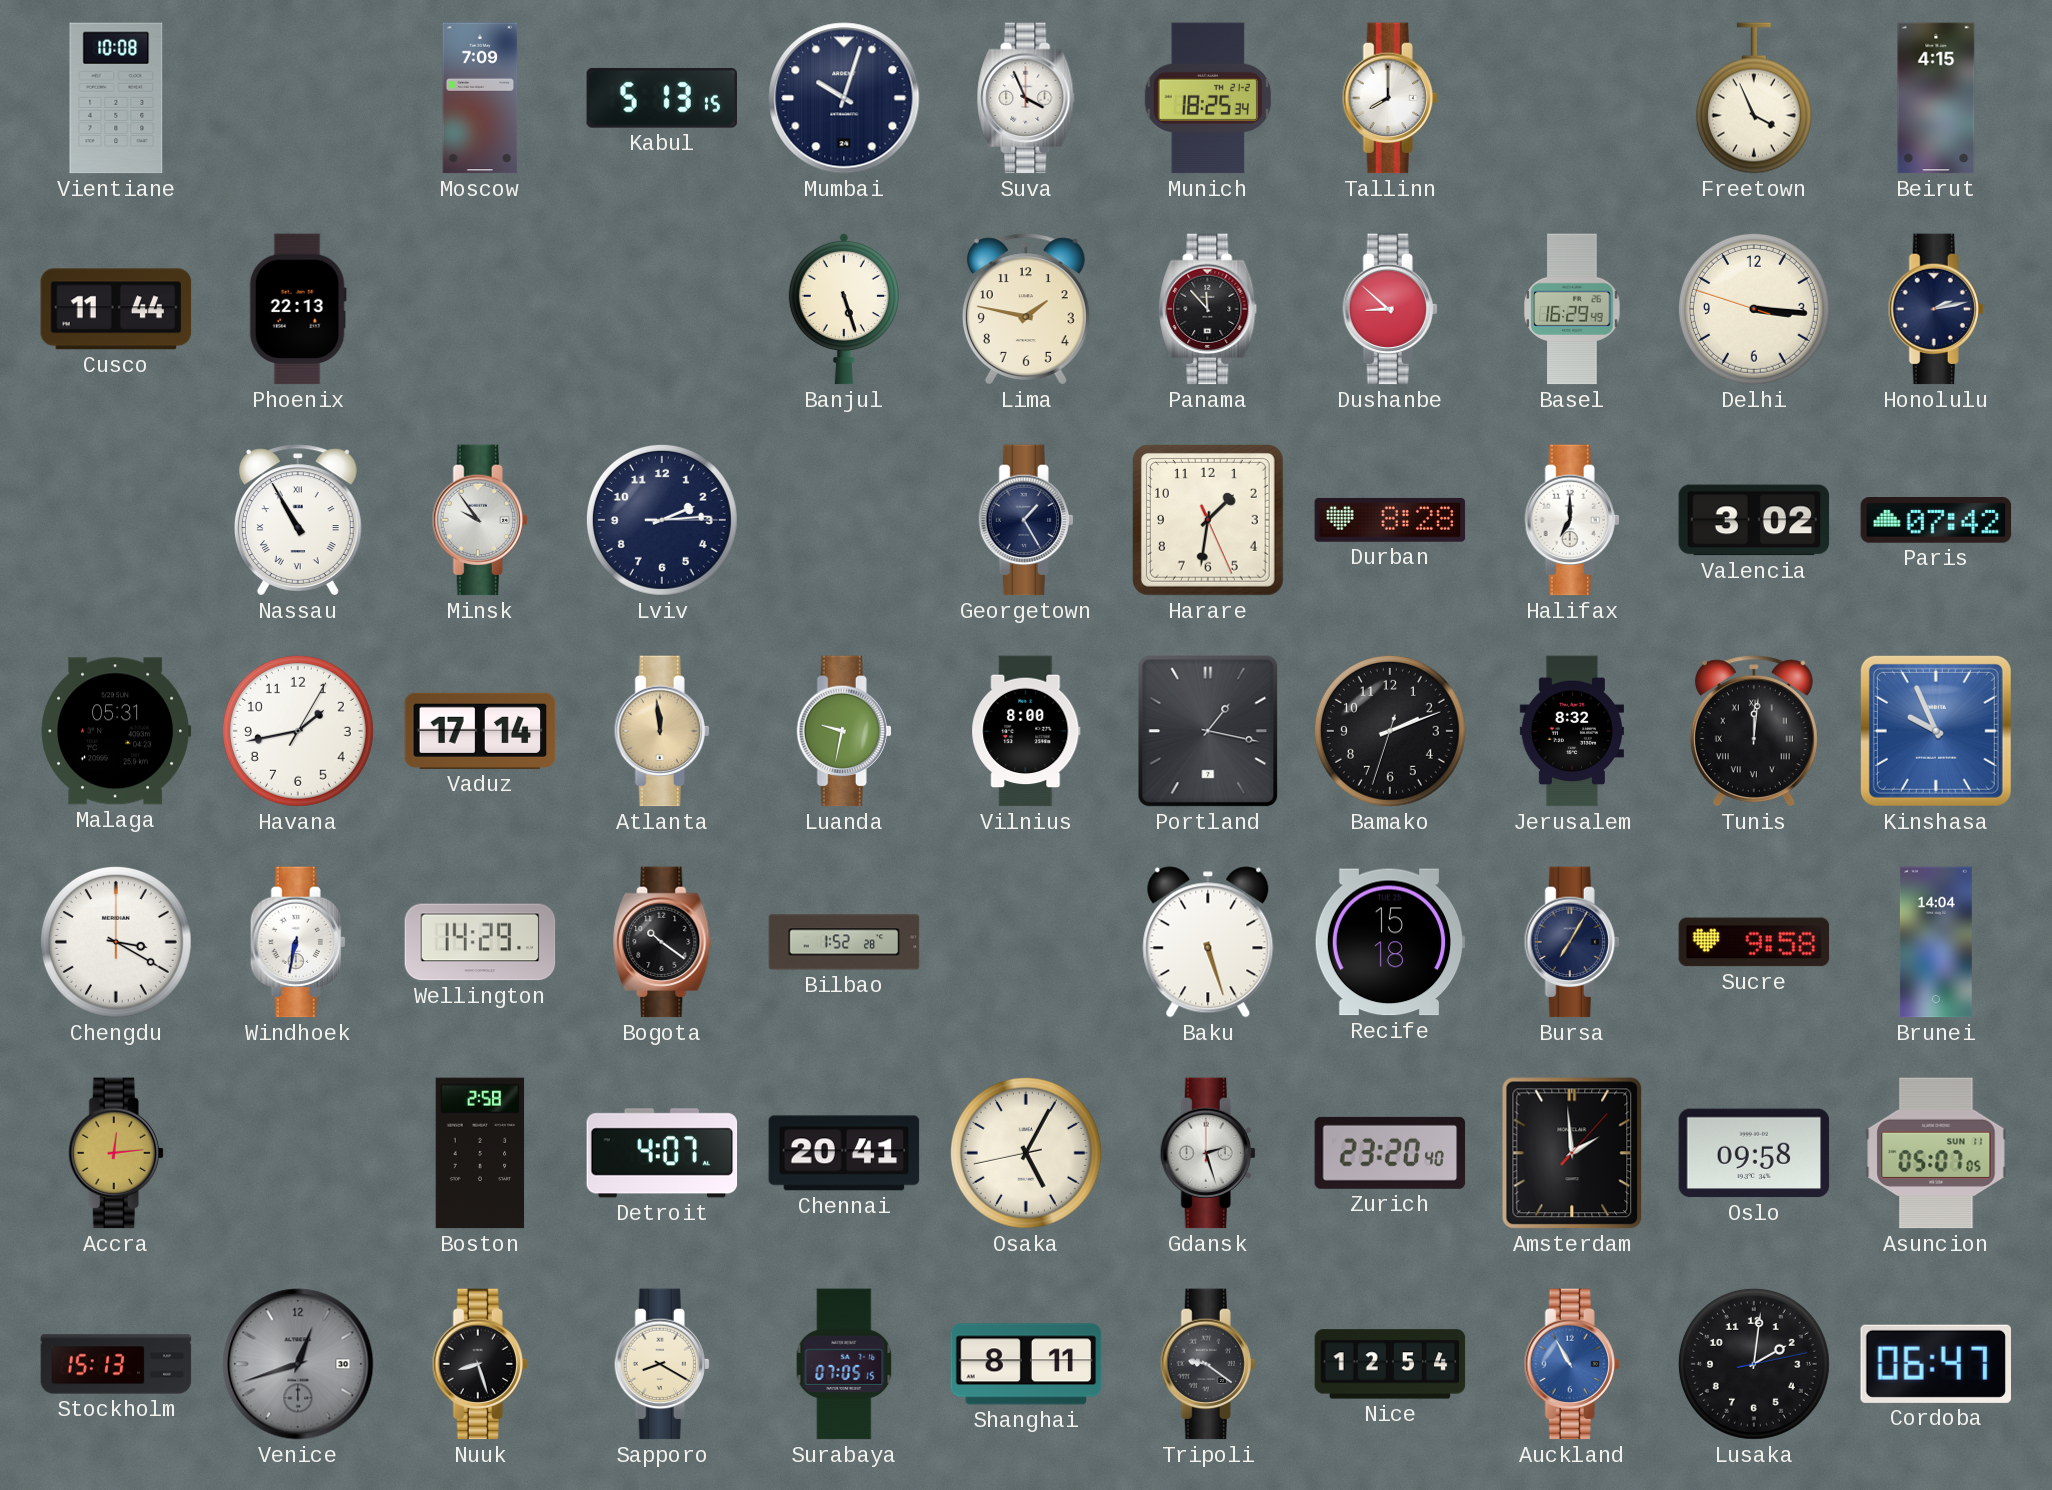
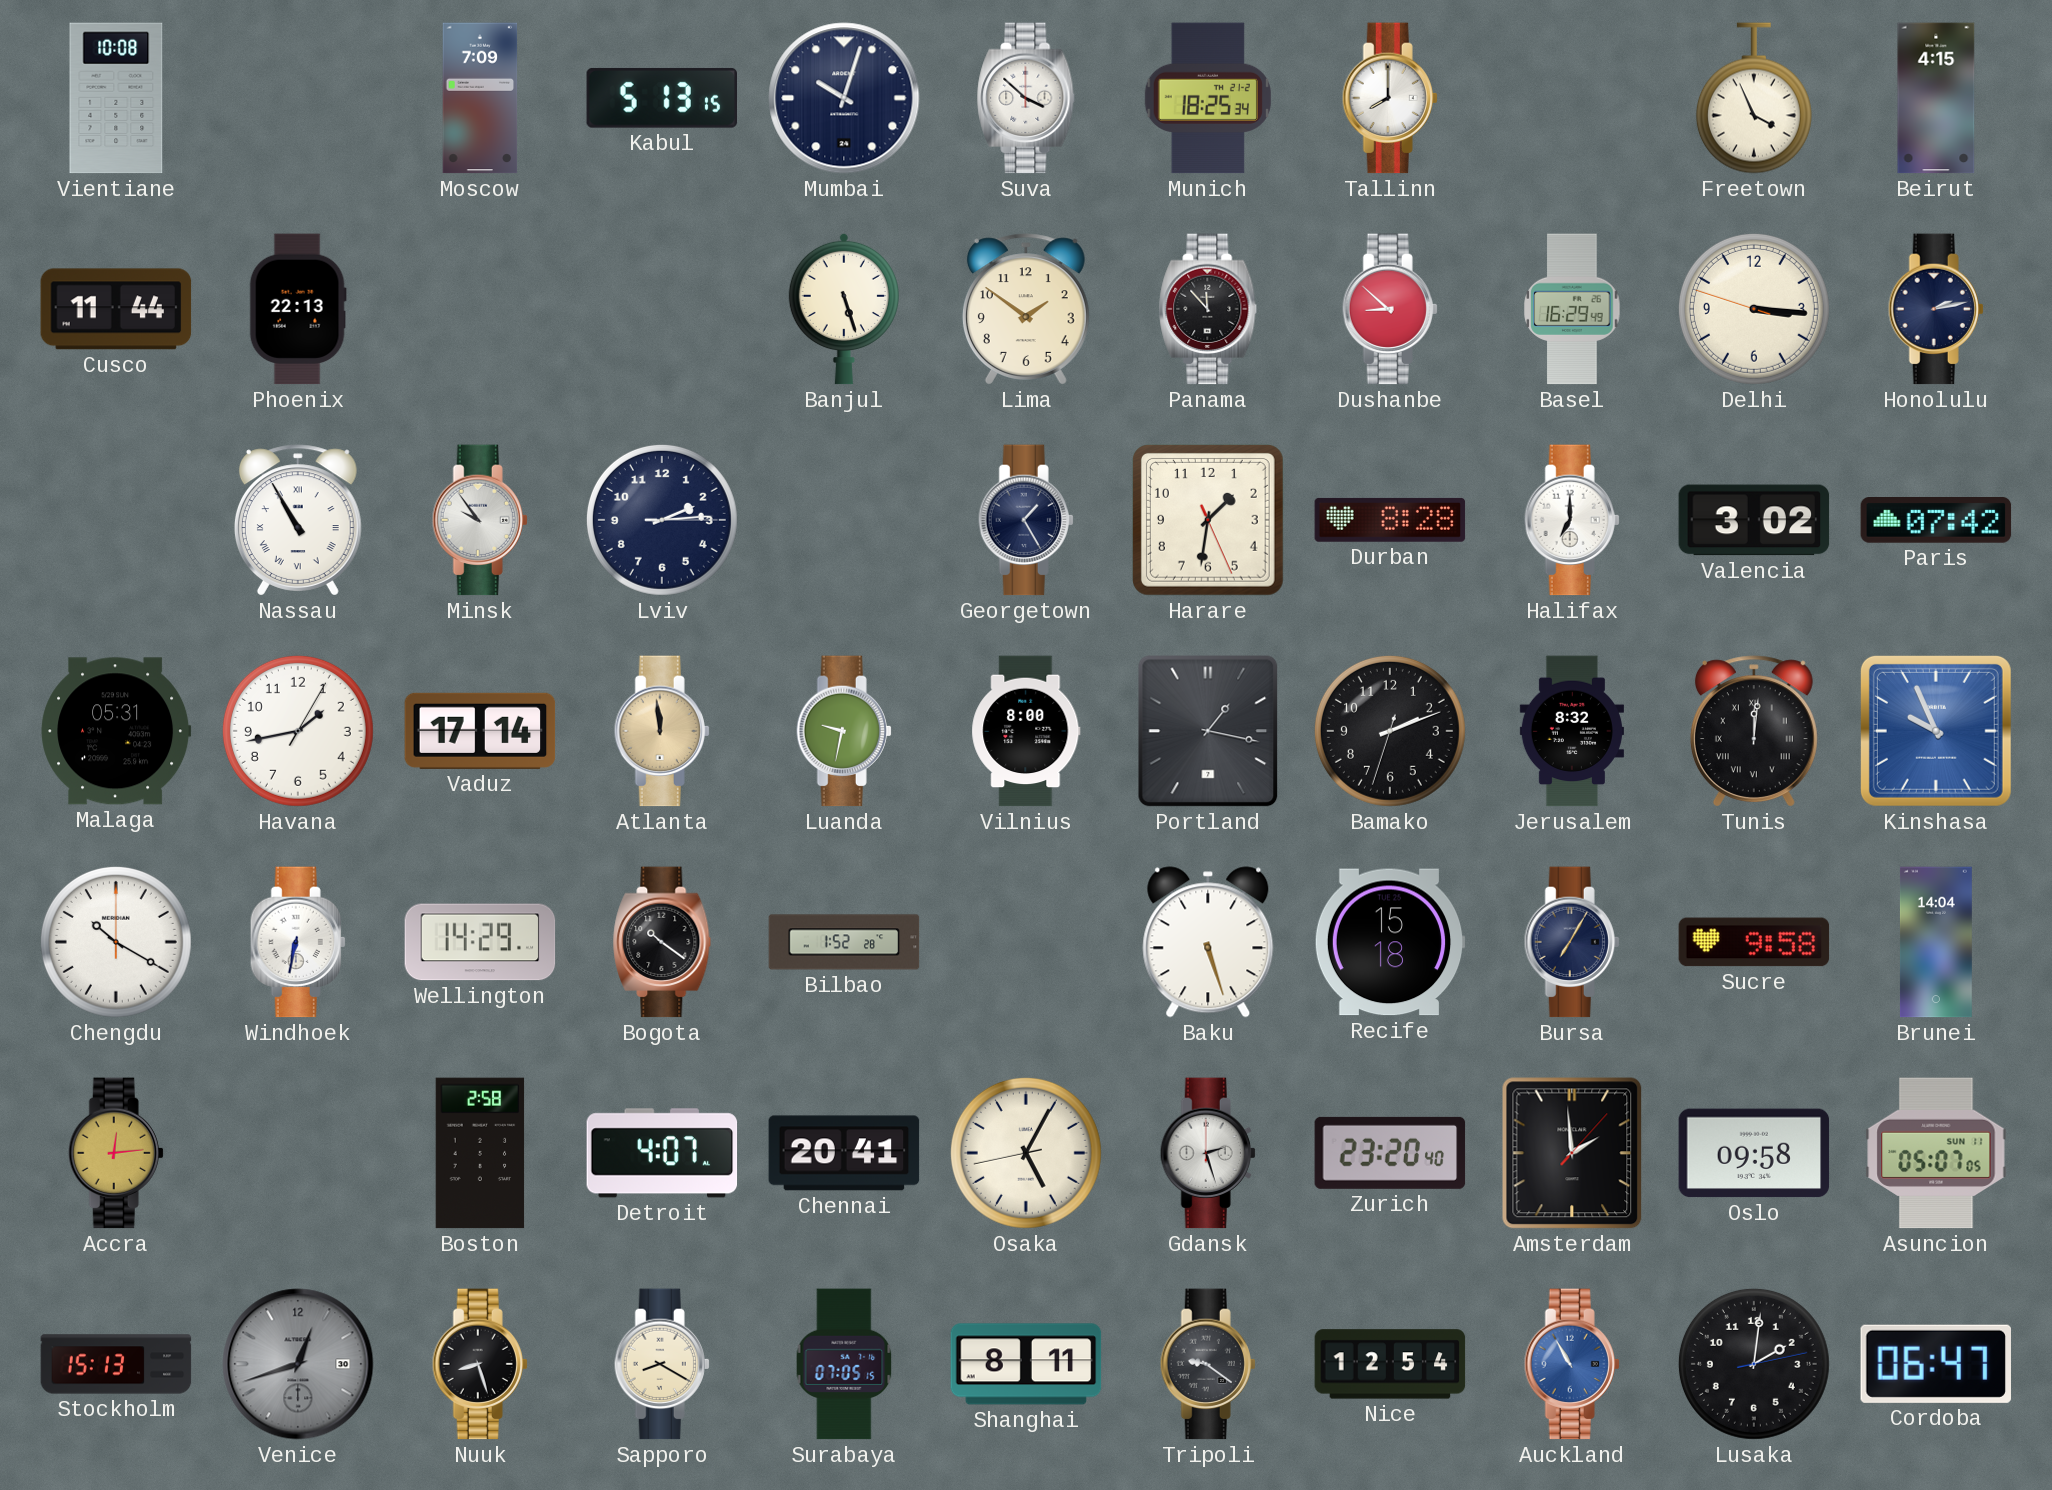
Suva: 3:56 -> 3:52 (1026, 98)
Lima: 1:47 -> 1:51 (1026, 309)
Chengdu: 3:20 -> 10:20 (116, 942)
